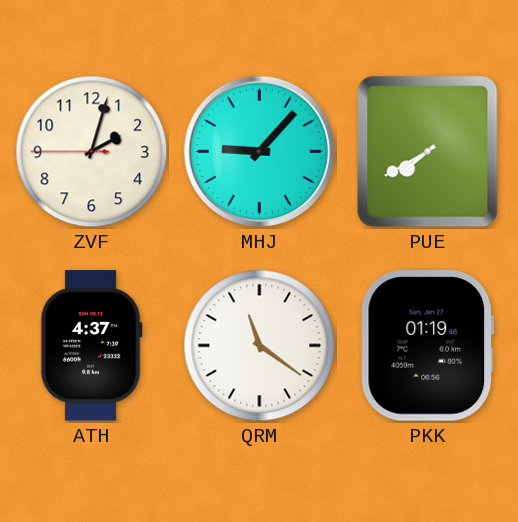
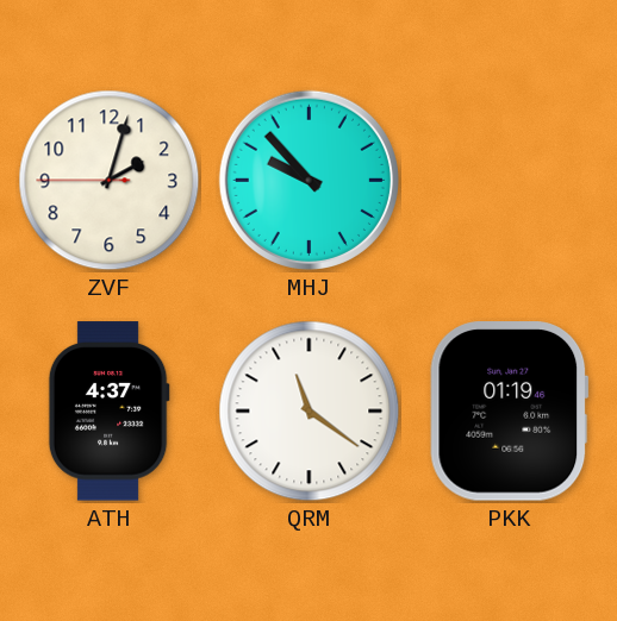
MHJ: 9:07 -> 9:53 (308, 180)
PUE: 7:40 -> none (428, 152)
